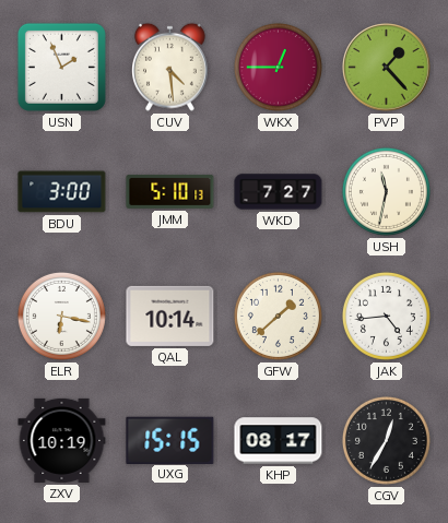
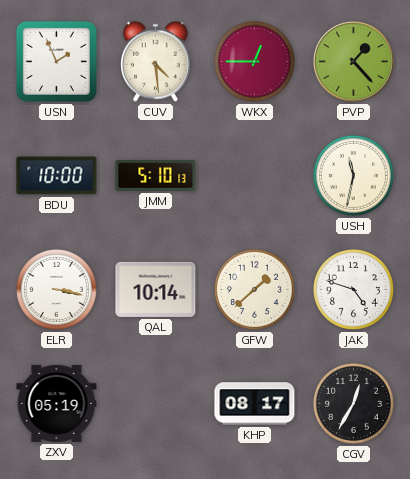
BDU: 3:00 -> 10:00 (57, 176)
WKD: 7:27 -> none (279, 192)
ELR: 6:17 -> 3:17 (56, 289)
JAK: 4:44 -> 4:48 (353, 289)
ZXV: 10:19 -> 05:19 (57, 403)
UXG: 15:15 -> none (170, 440)
